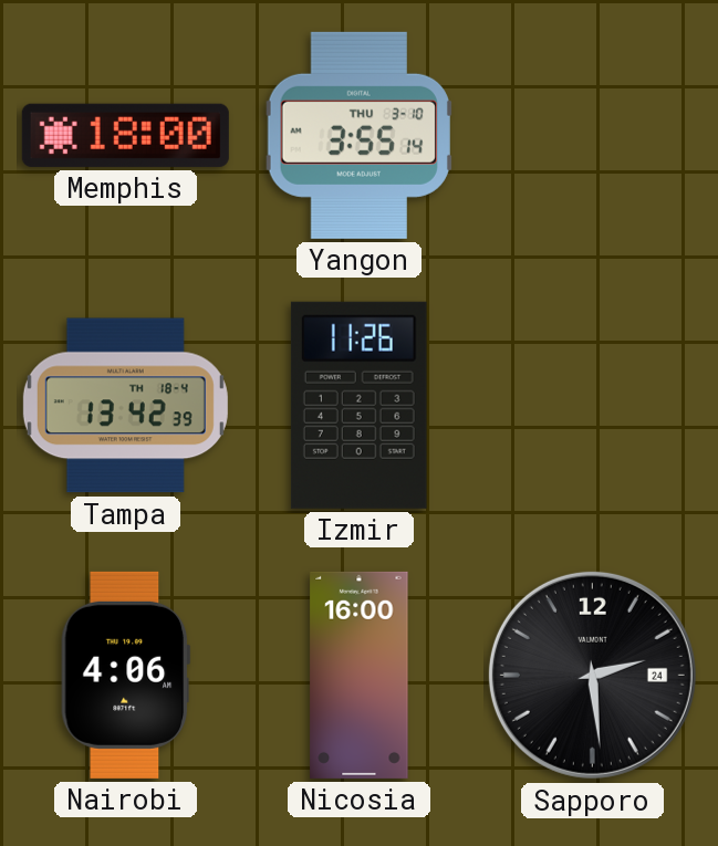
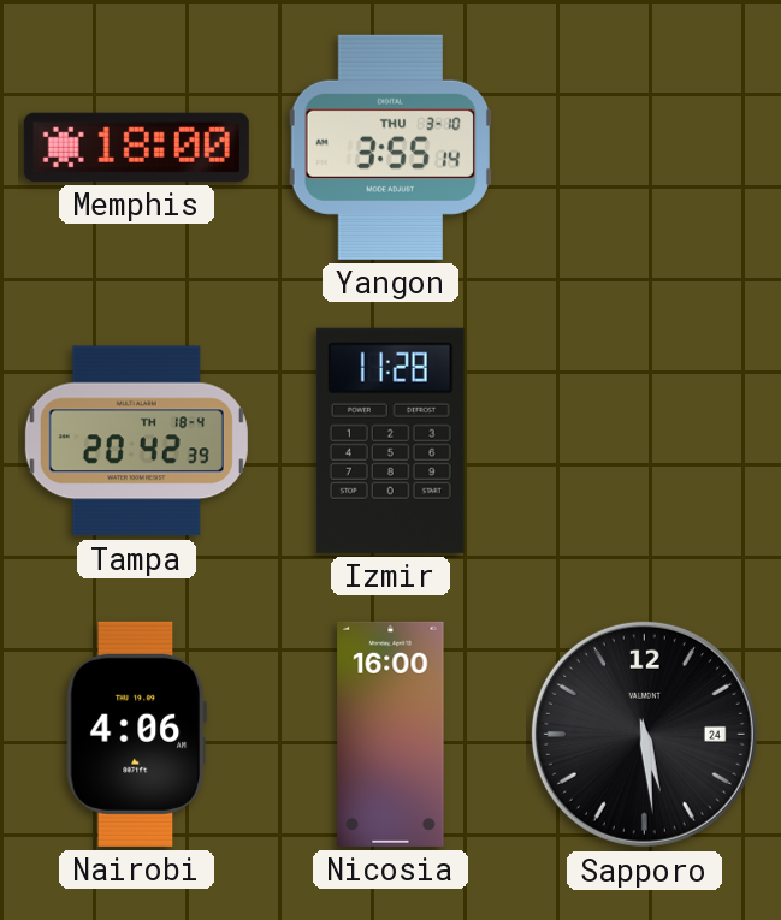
Tampa: 13:42 -> 20:42 (136, 441)
Izmir: 11:26 -> 11:28 (390, 440)
Sapporo: 2:29 -> 5:29 (644, 734)
